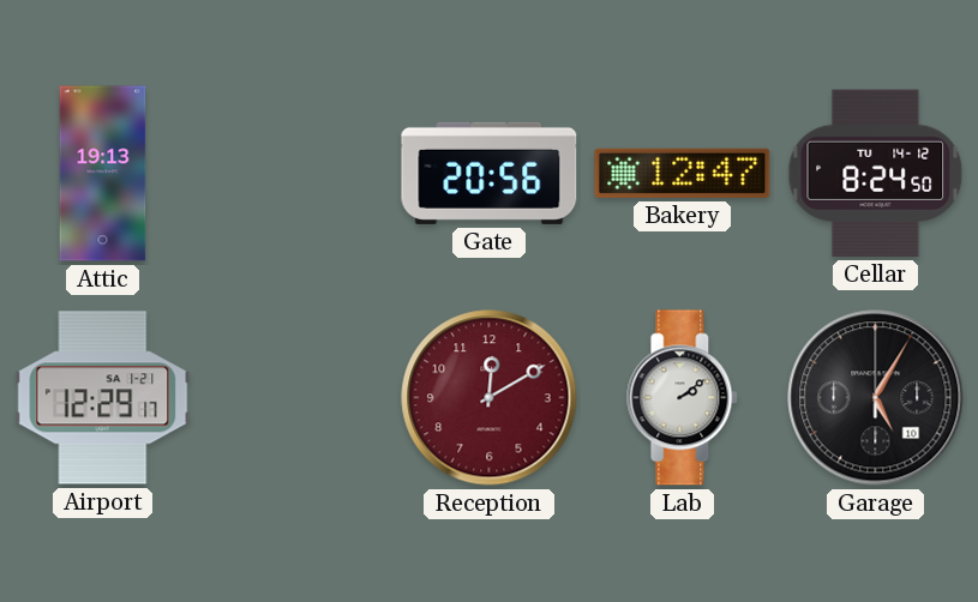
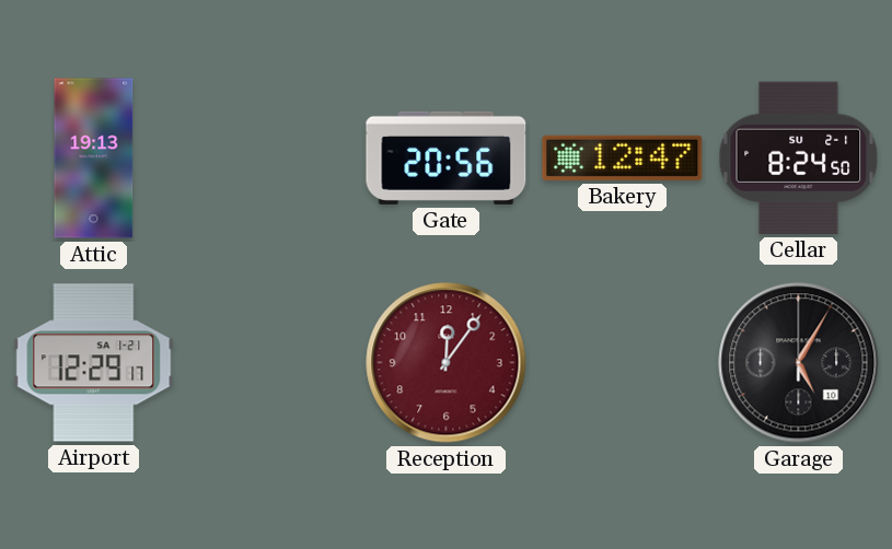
Cellar date: TU 14-12 -> SU 2-1 (799, 157)
Reception: 12:10 -> 12:06 (447, 363)
Lab: 2:09 -> none (683, 398)
